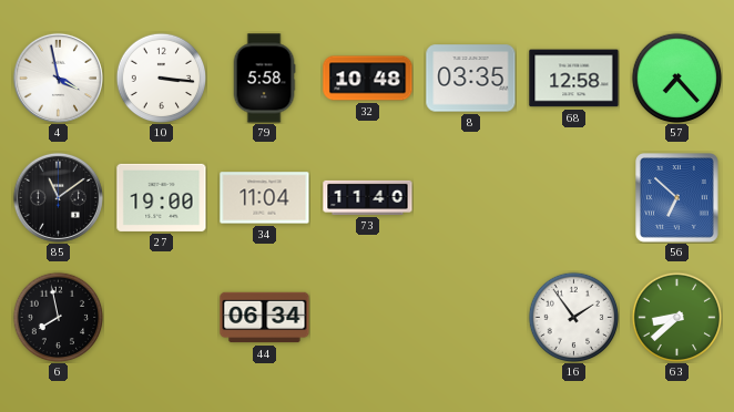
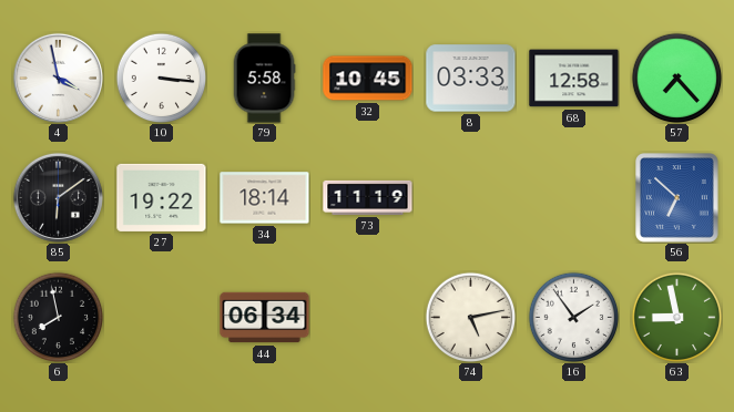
32: 10:48 -> 10:45 (368, 79)
8: 03:35 -> 03:33 (471, 79)
85: 11:09 -> 6:09 (58, 197)
27: 19:00 -> 19:22 (162, 197)
34: 11:04 -> 18:14 (265, 198)
73: 11:40 -> 11:19 (368, 197)
74: none -> 5:13 (470, 317)
63: 8:38 -> 8:58 (676, 317)
